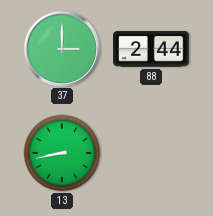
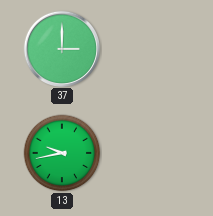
88: 2:44 -> none (151, 49)
13: 8:43 -> 9:43 (62, 153)
